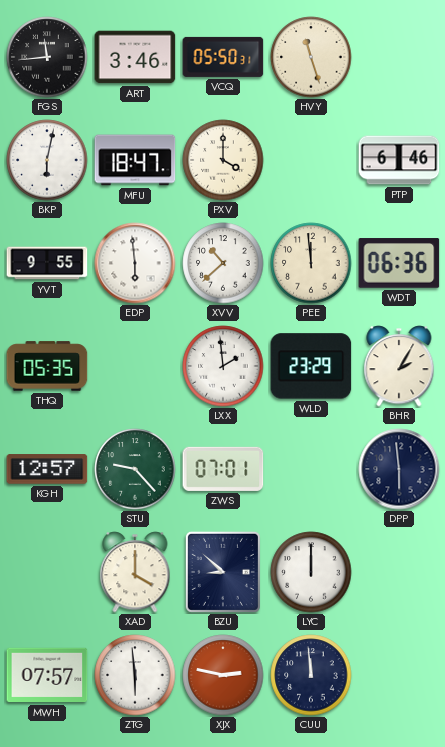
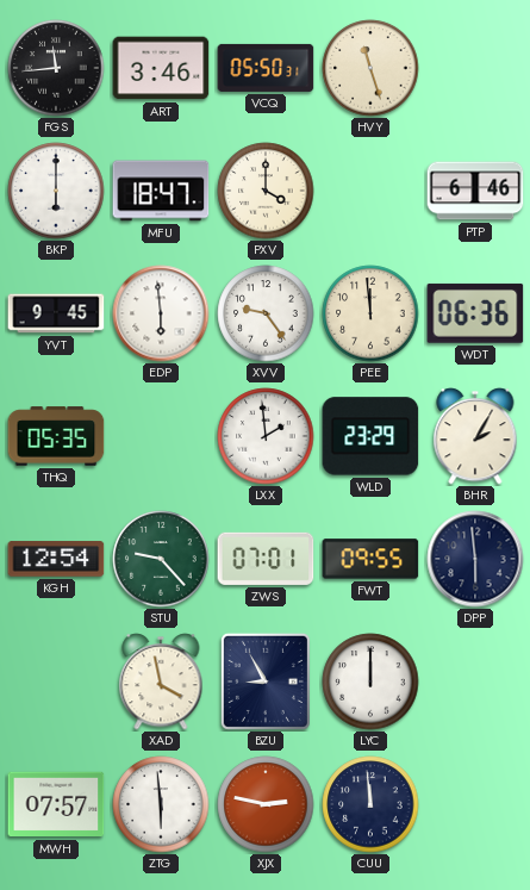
BKP: 6:02 -> 6:00 (56, 191)
YVT: 9:55 -> 9:45 (56, 313)
XVV: 10:38 -> 9:24 (266, 313)
KGH: 12:57 -> 12:54 (56, 559)
FWT: none -> 09:55 (370, 559)
XAD: 4:00 -> 3:58 (161, 681)
BZU: 8:52 -> 8:55 (266, 681)
